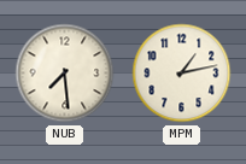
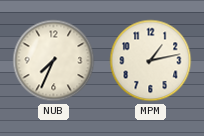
NUB: 7:29 -> 7:34 (54, 61)
